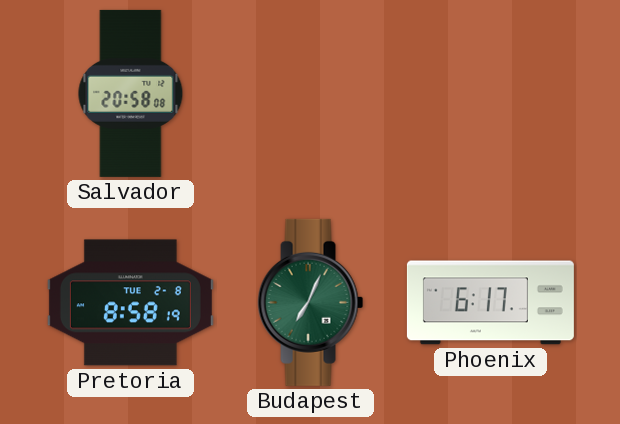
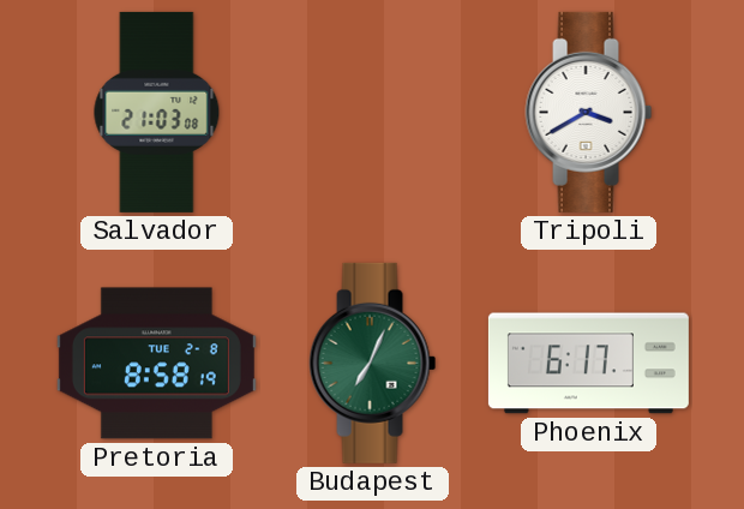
Salvador: 20:58 -> 21:03 (157, 112)
Tripoli: none -> 3:40 (589, 112)
